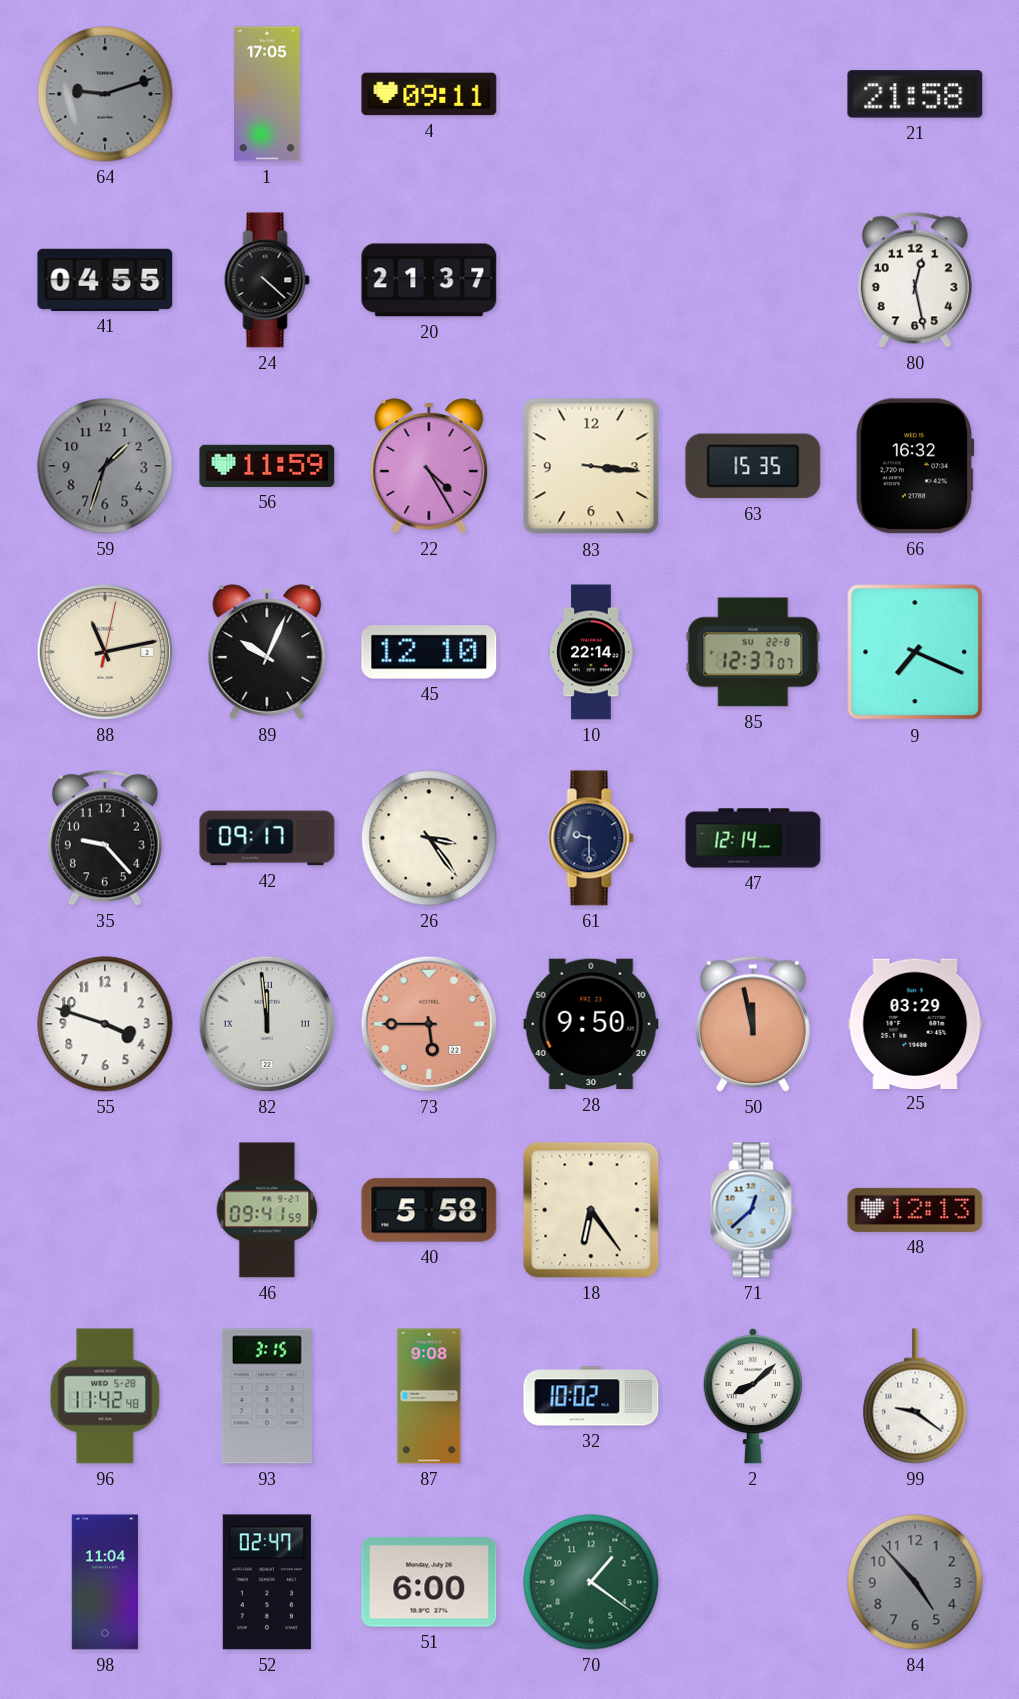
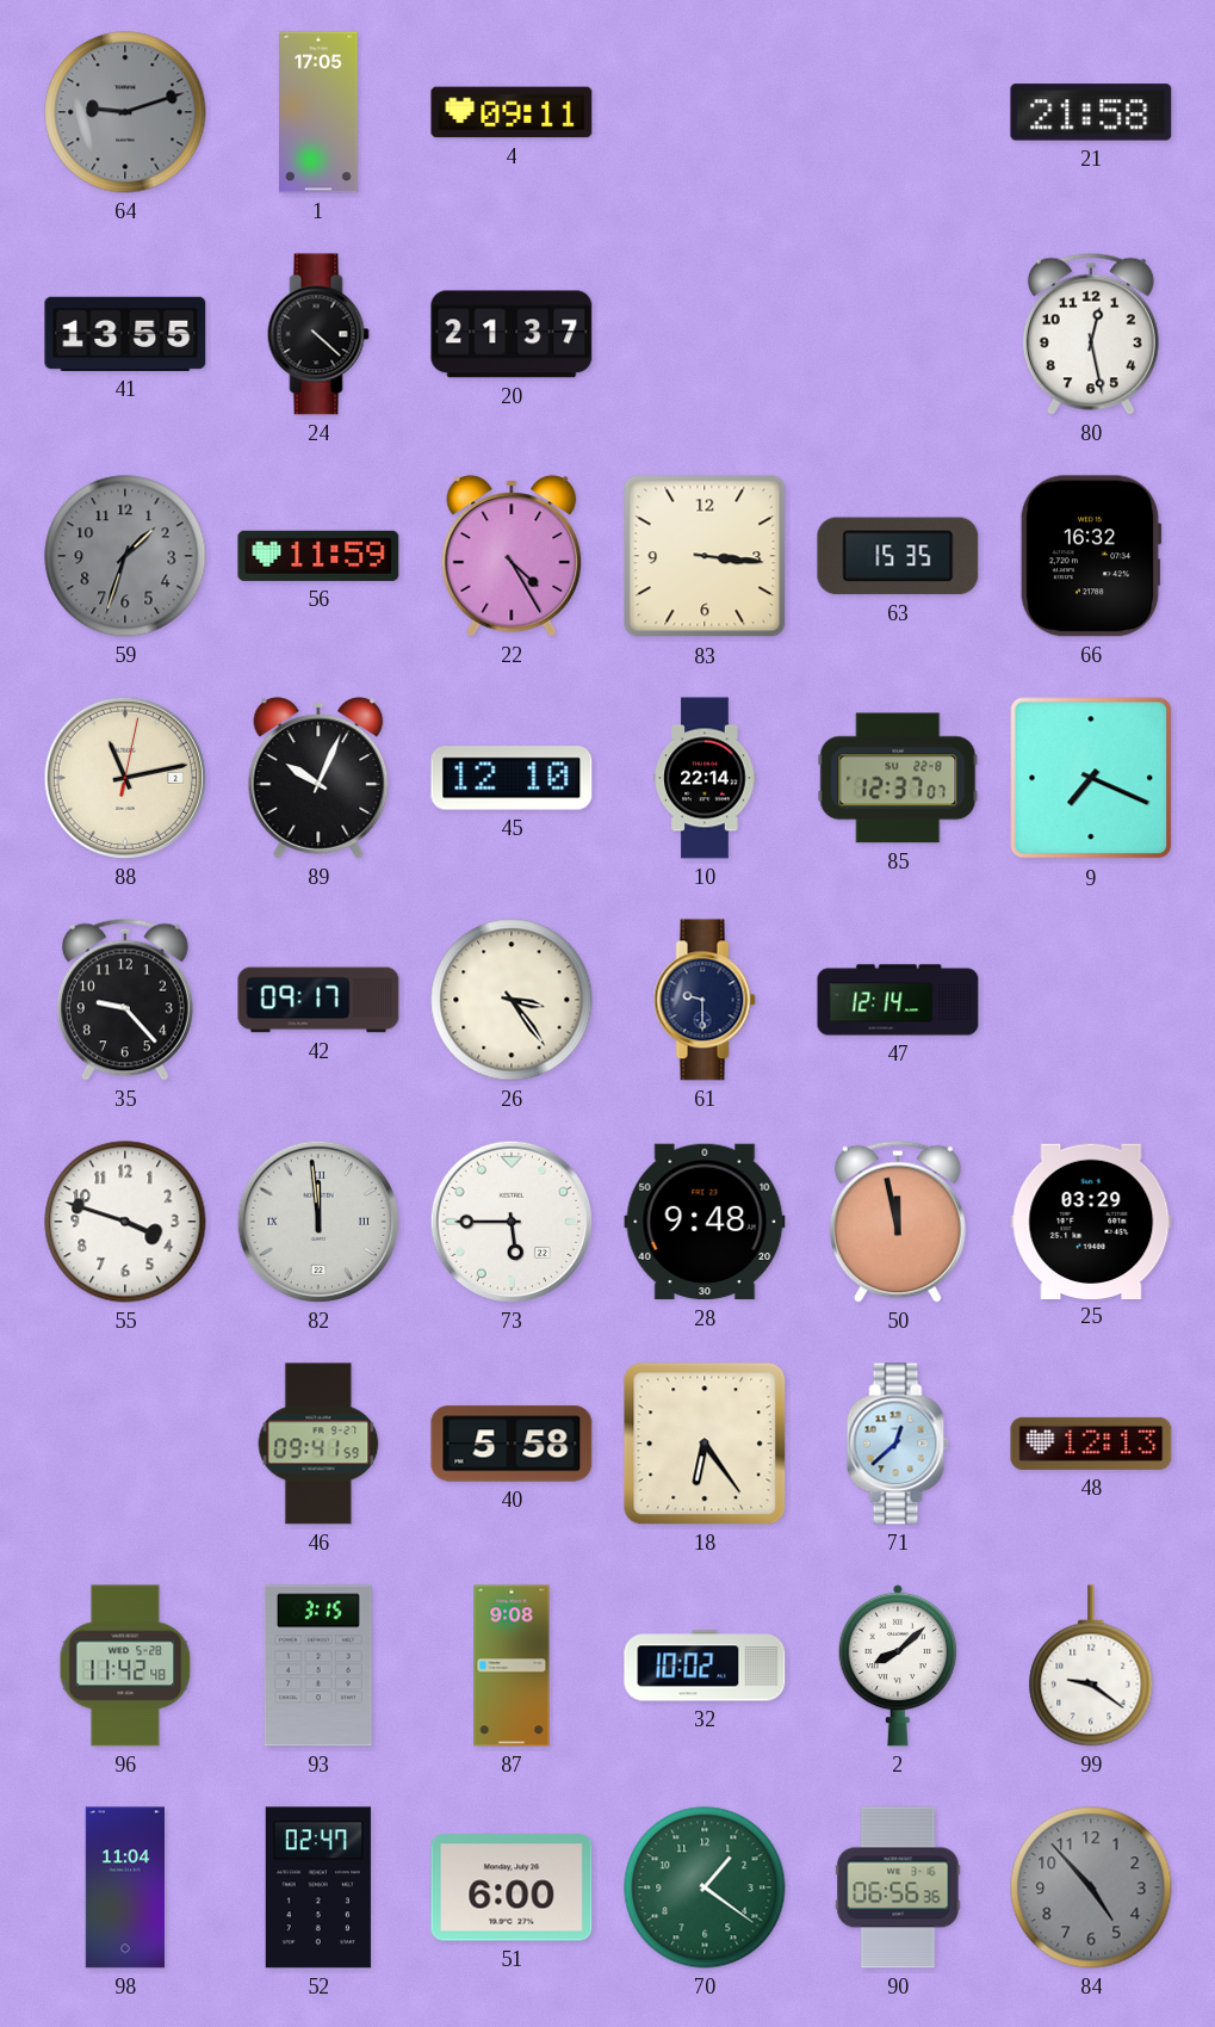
41: 04:55 -> 13:55 (125, 334)
73 dial: salmon -> white (512, 1222)
28: 9:50 -> 9:48 (705, 1222)
90: none -> 06:56 (898, 1887)
